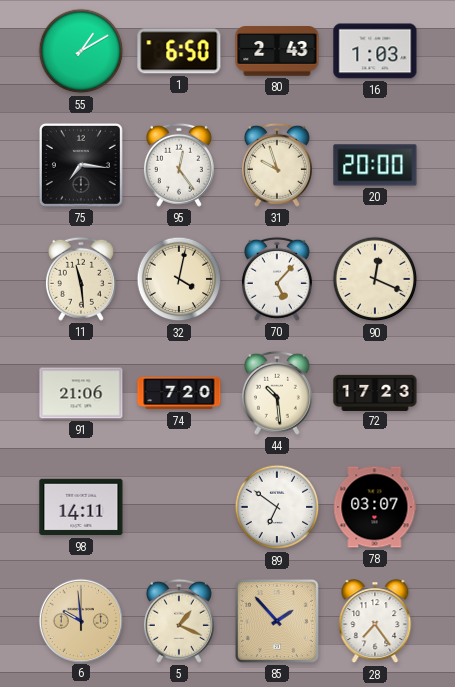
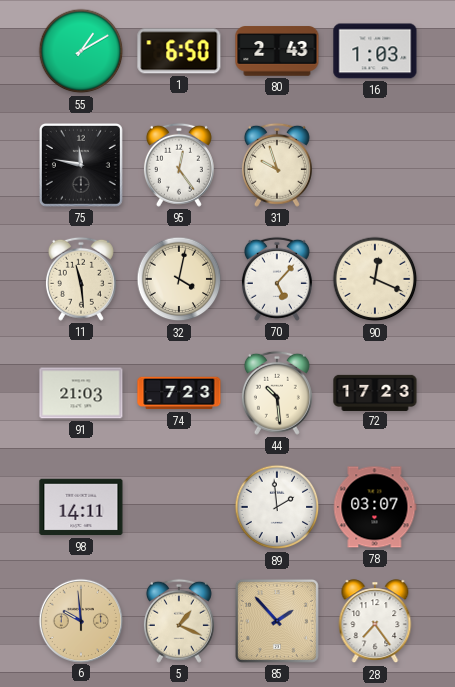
75: 7:16 -> 11:47 (81, 165)
20: 20:00 -> none (375, 165)
91: 21:06 -> 21:03 (81, 393)
74: 7:20 -> 7:23 (179, 393)
89: 6:51 -> 1:59 (277, 507)
